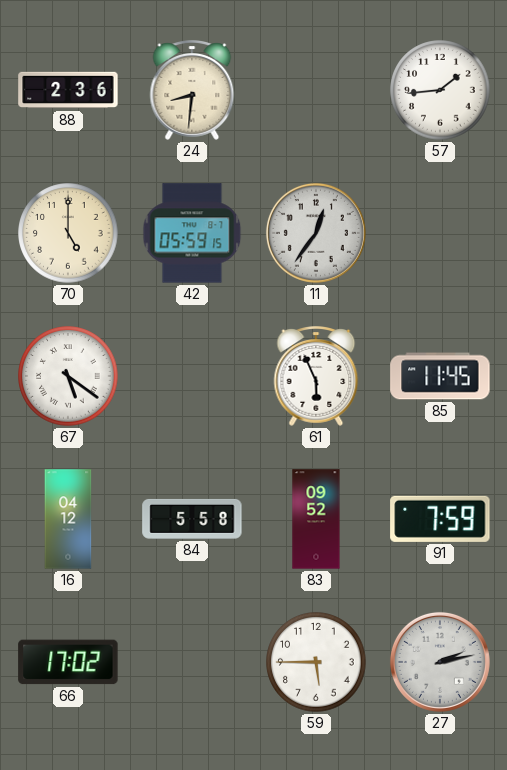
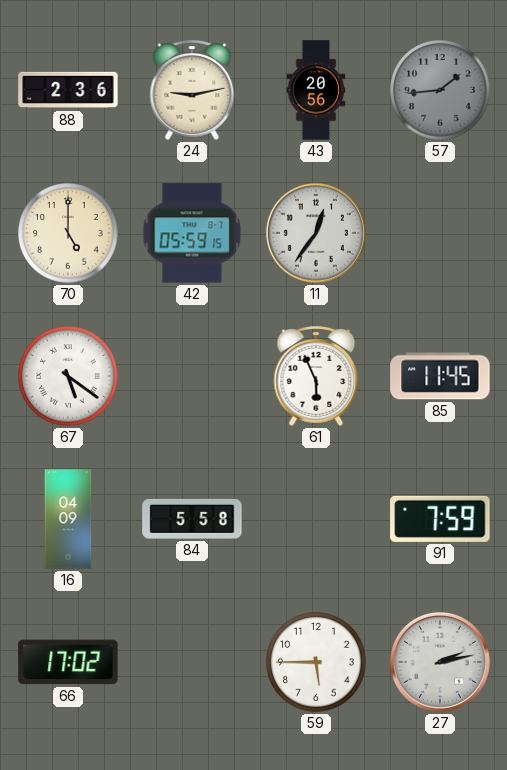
24: 8:31 -> 9:13 (192, 91)
43: none -> 20:56 (316, 90)
57 dial: white -> grey (440, 90)
16: 04:12 -> 04:09 (68, 519)
83: 09:52 -> none (316, 519)
